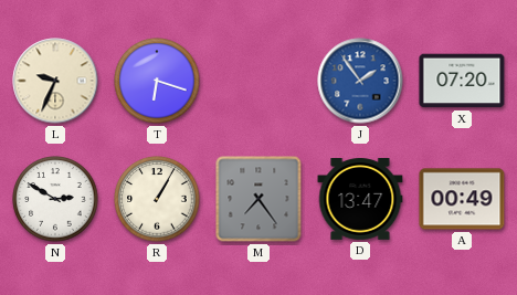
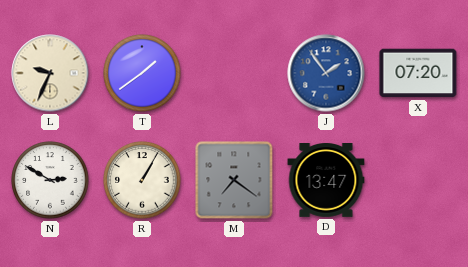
T: 6:18 -> 1:39 (142, 73)
M: 7:24 -> 7:21 (234, 180)
A: 00:49 -> none (462, 199)
